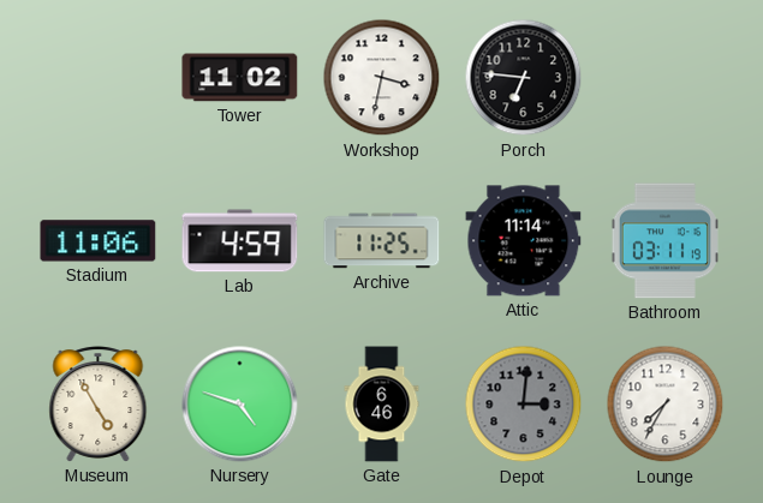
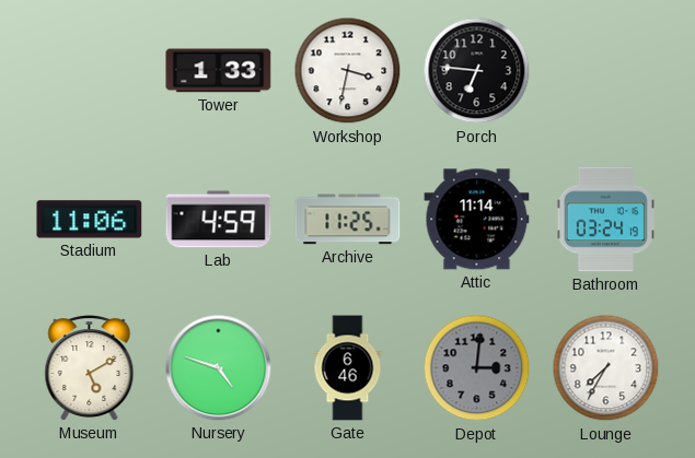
Tower: 11:02 -> 1:33 (219, 71)
Bathroom: 03:11 -> 03:24 (605, 220)
Museum: 4:55 -> 5:10 (90, 368)
